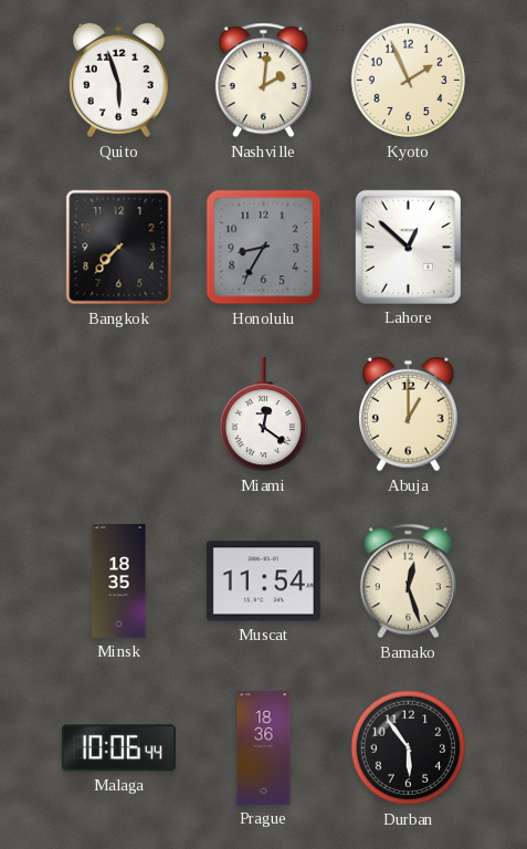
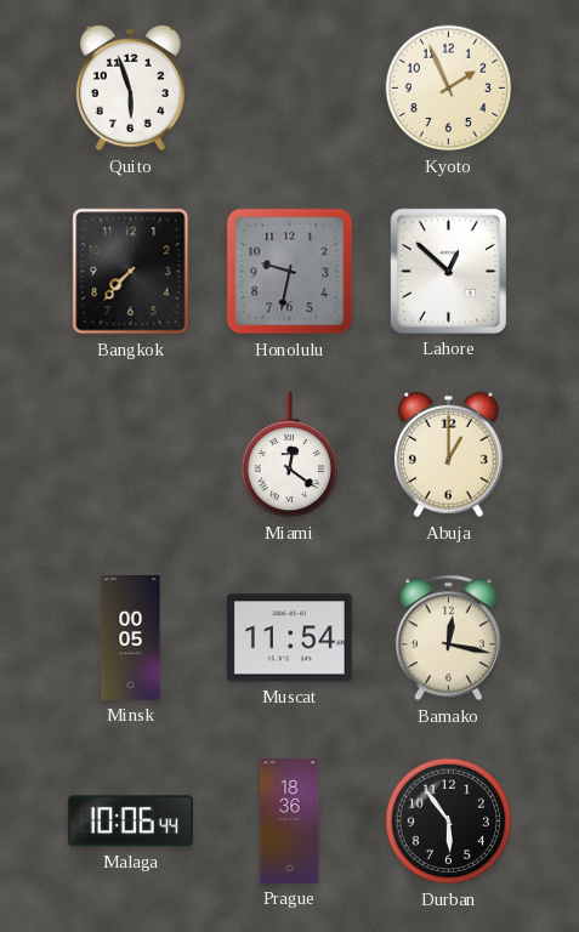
Nashville: 2:01 -> none (263, 81)
Honolulu: 8:35 -> 9:32 (290, 272)
Minsk: 18:35 -> 00:05 (131, 637)
Bamako: 12:27 -> 12:17 (448, 638)
